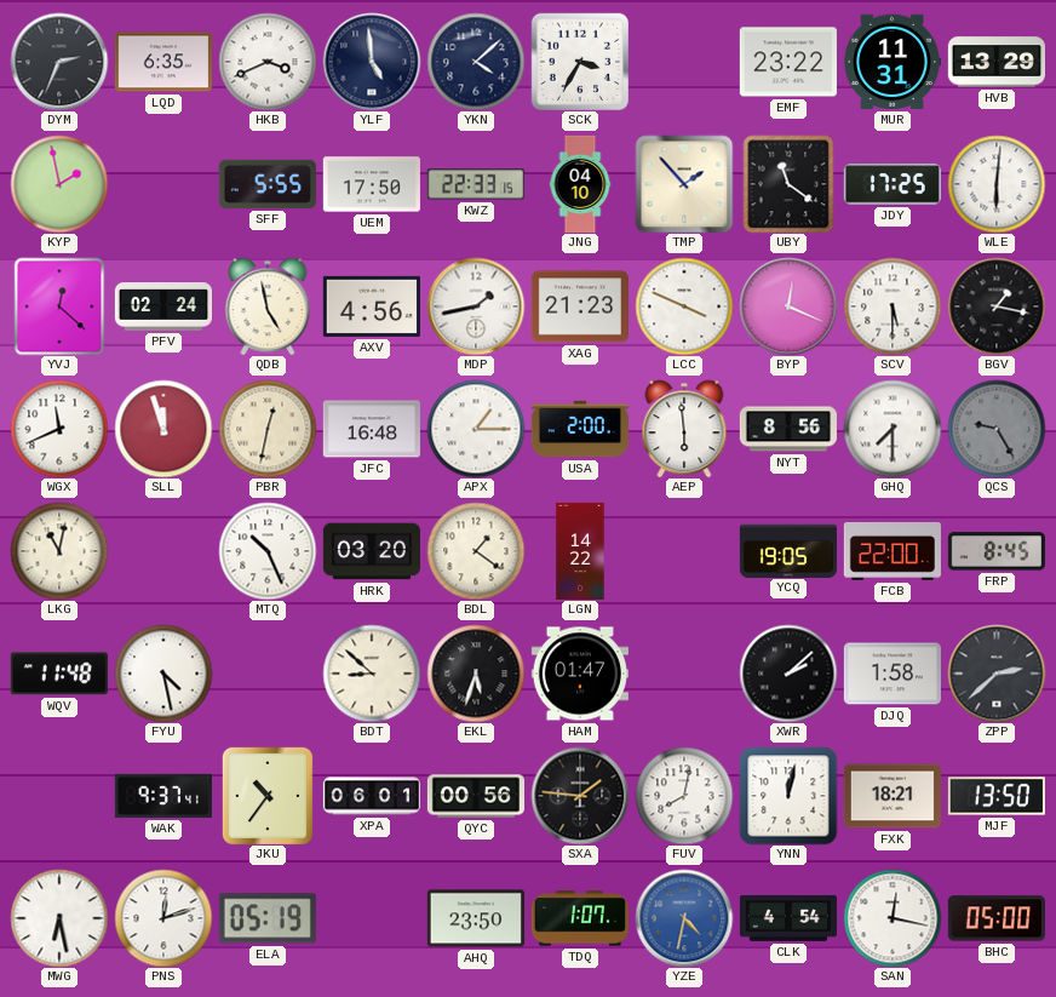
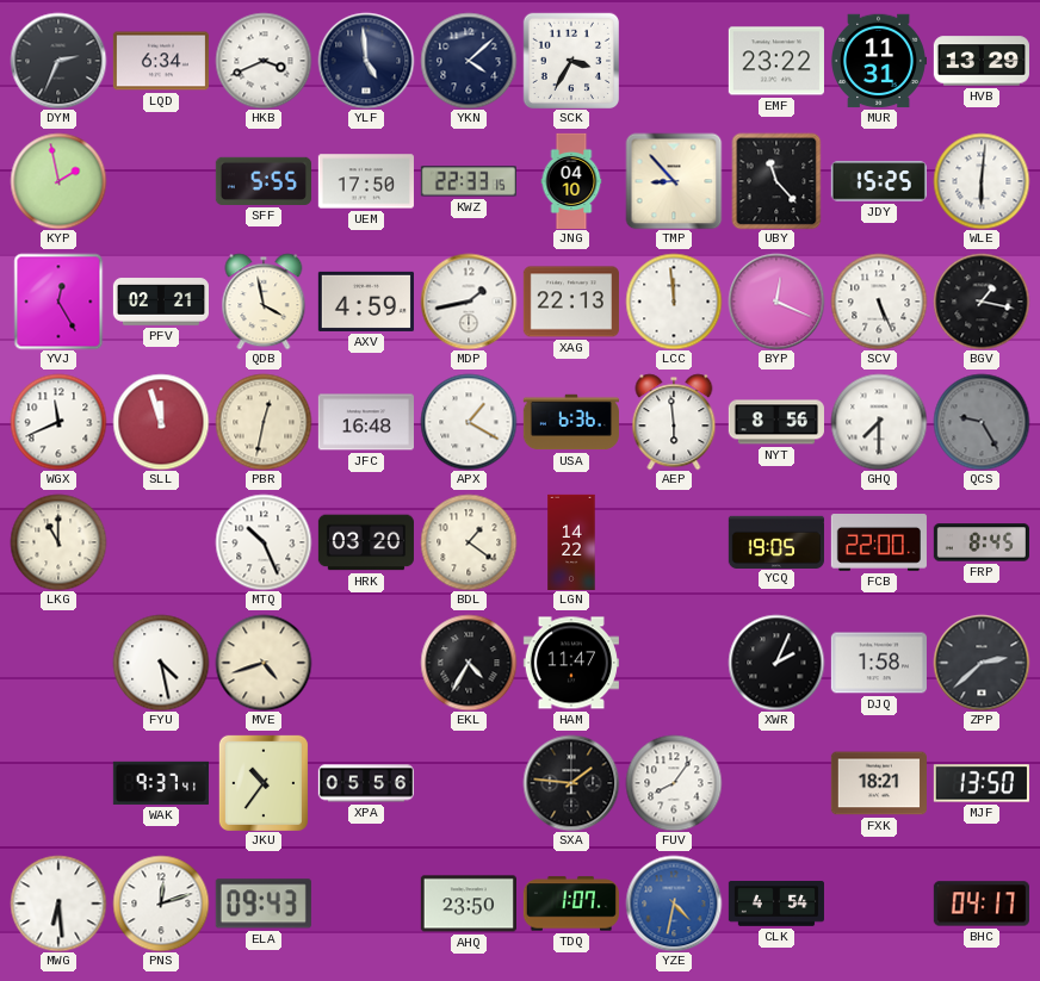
LQD: 6:35 -> 6:34 (161, 61)
TMP: 1:53 -> 8:53 (674, 181)
UBY: 11:21 -> 11:23 (776, 181)
JDY: 17:25 -> 15:25 (879, 181)
YVJ: 12:22 -> 12:25 (58, 302)
PFV: 02:24 -> 02:21 (160, 302)
QDB: 4:58 -> 3:58 (264, 302)
AXV: 4:56 -> 4:59 (366, 302)
XAG: 21:23 -> 22:13 (571, 302)
LCC: 3:49 -> 11:59 (674, 302)
SCV: 5:30 -> 5:26 (879, 302)
APX: 1:15 -> 1:20 (469, 422)
USA: 2:00 -> 6:36 (571, 422)
LKG: 11:02 -> 11:00 (58, 542)
WQV: 11:48 -> none (59, 674)
MVE: none -> 4:42 (264, 663)
BDT: 8:52 -> none (372, 674)
EKL: 5:33 -> 4:35 (469, 663)
HAM: 01:47 -> 11:47 (571, 663)
XWR: 2:08 -> 2:04 (776, 663)
XPA: 06:01 -> 05:56 (365, 783)
QYC: 00:56 -> none (475, 796)
FUV: 8:02 -> 8:06 (674, 783)
YNN: 12:02 -> none (788, 796)
MWG: 6:28 -> 6:29 (58, 904)
ELA: 05:19 -> 09:43 (264, 904)
SAN: 12:17 -> none (893, 918)
BHC: 05:00 -> 04:17 (982, 904)
